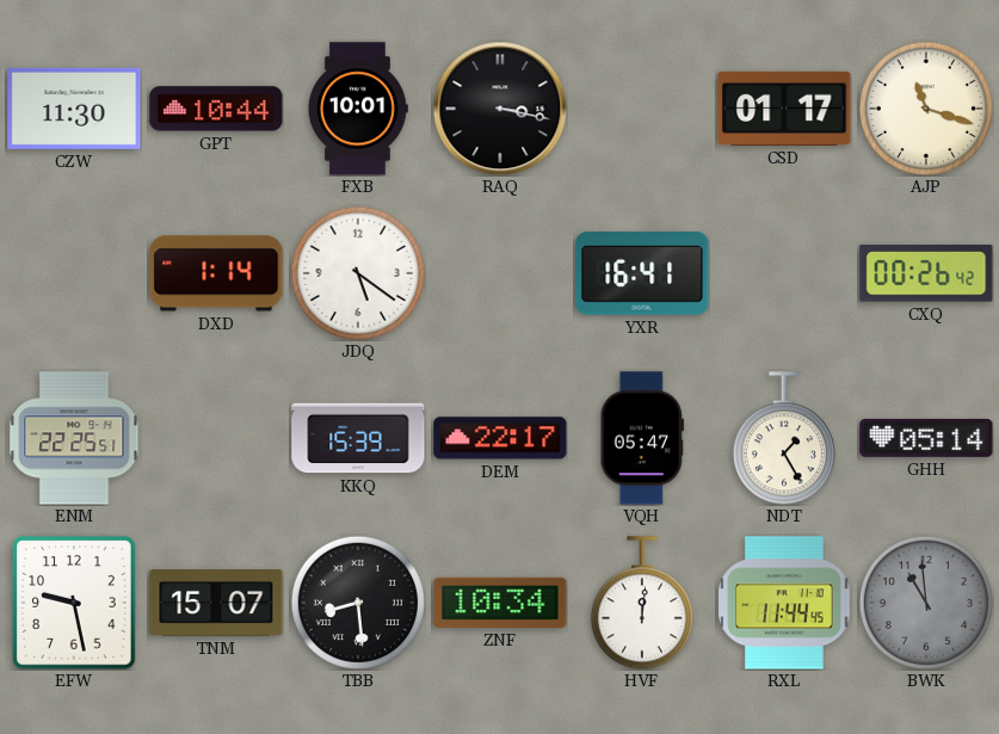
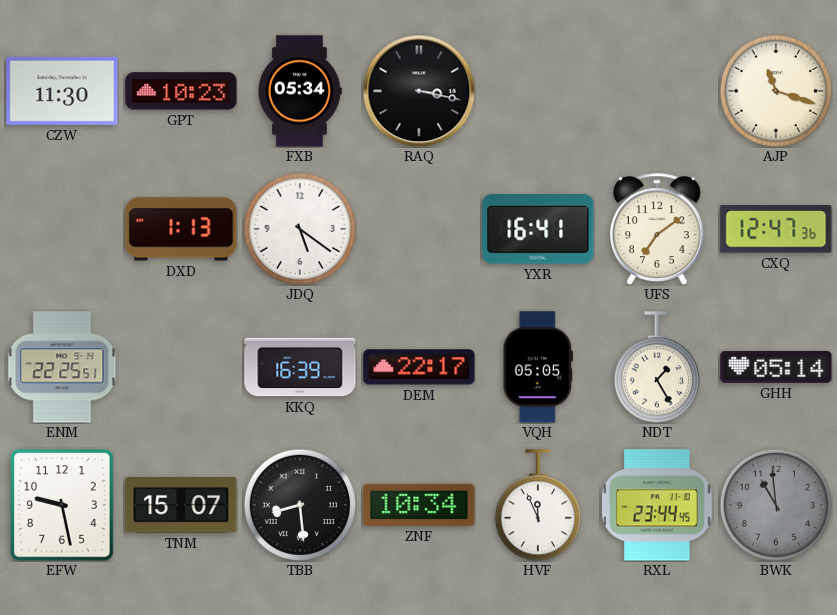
GPT: 10:44 -> 10:23 (181, 91)
FXB: 10:01 -> 05:34 (300, 91)
CSD: 01:17 -> none (784, 109)
DXD: 1:14 -> 1:13 (181, 229)
UFS: none -> 7:09 (657, 229)
CXQ: 00:26 -> 12:47 (776, 229)
KKQ: 15:39 -> 16:39 (300, 367)
VQH: 05:47 -> 05:05 (538, 367)
HVF: 12:01 -> 11:56 (538, 505)
RXL: 11:44 -> 23:44 (657, 505)
